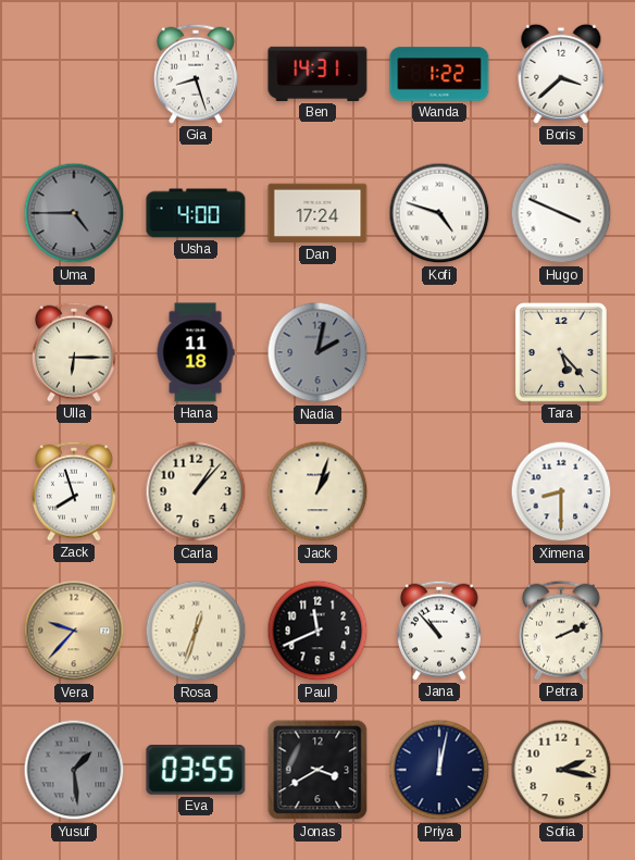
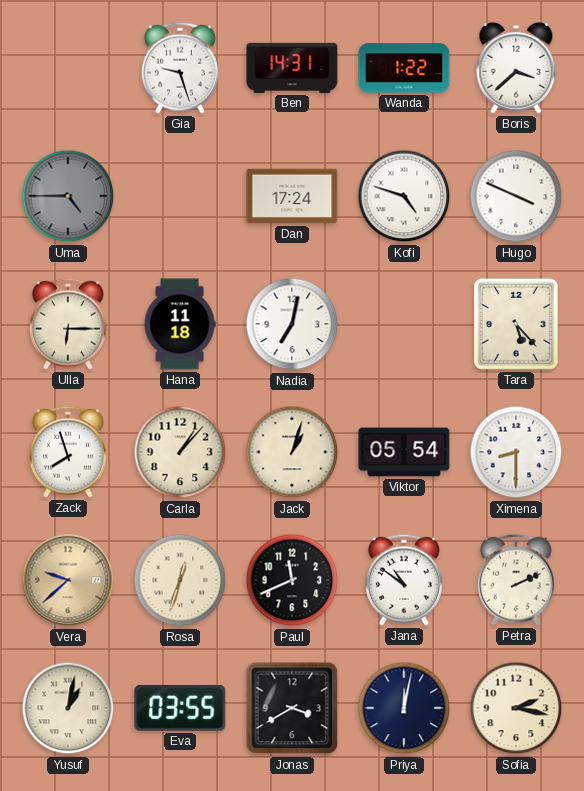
Gia: 8:27 -> 9:27 (180, 68)
Usha: 4:00 -> none (196, 213)
Nadia: 2:02 -> 7:02 (292, 324)
Nadia dial: grey -> white (292, 324)
Viktor: none -> 05:54 (404, 452)
Vera: 9:37 -> 9:38 (68, 580)
Jana: 10:53 -> 10:51 (404, 580)
Yusuf: 1:29 -> 1:02 (68, 708)
Yusuf dial: grey -> cream (68, 708)
